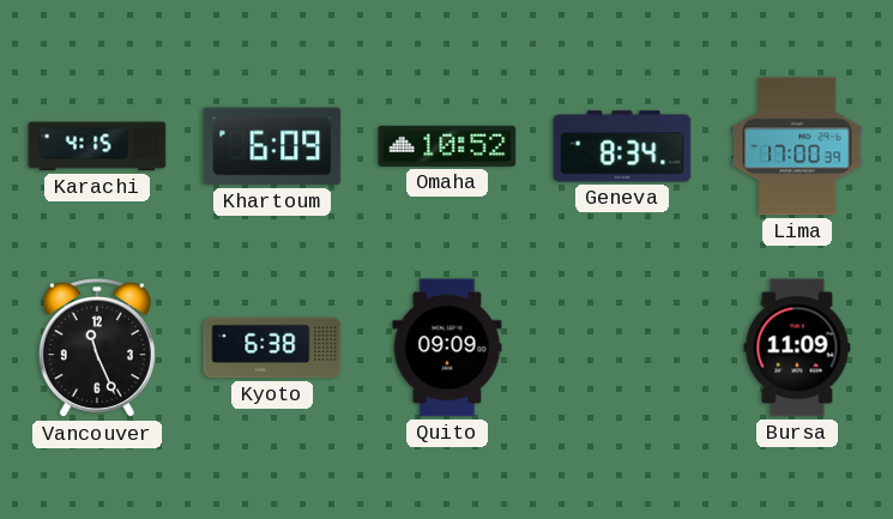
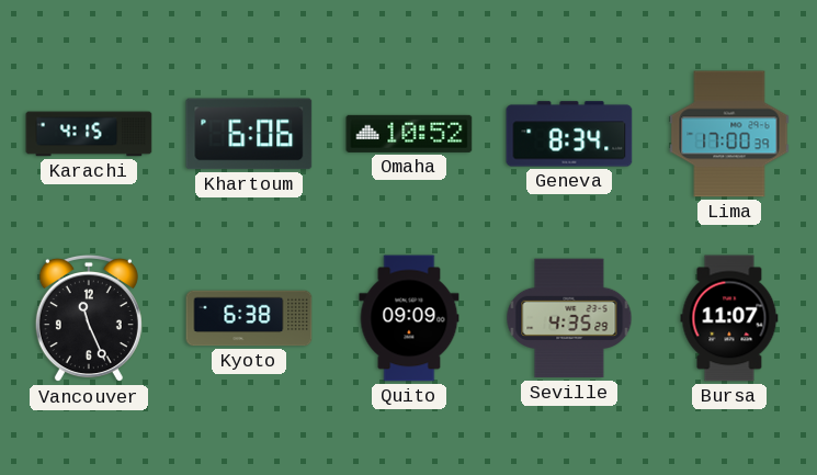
Khartoum: 6:09 -> 6:06 (249, 134)
Seville: none -> 4:35 (569, 318)
Bursa: 11:09 -> 11:07 (729, 318)
